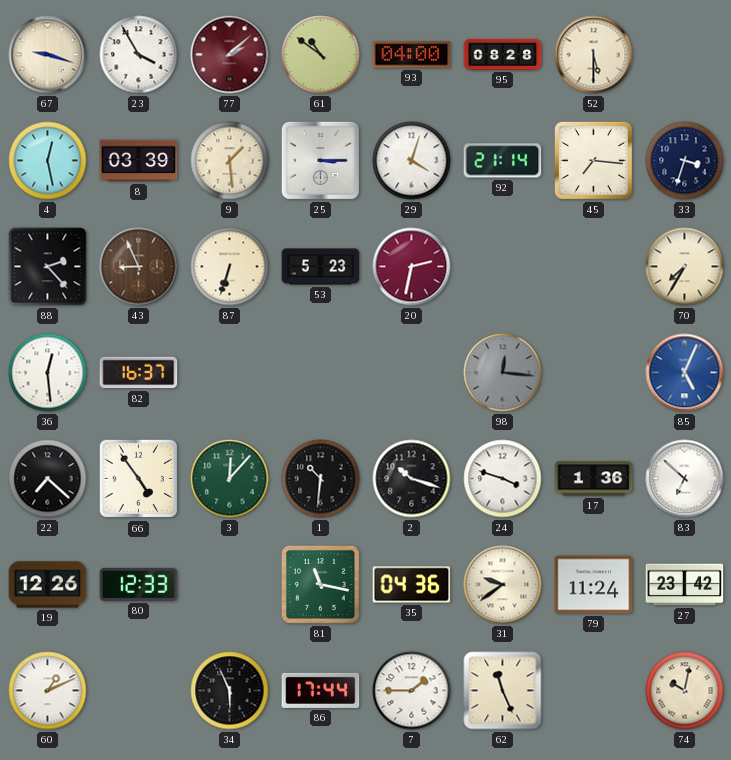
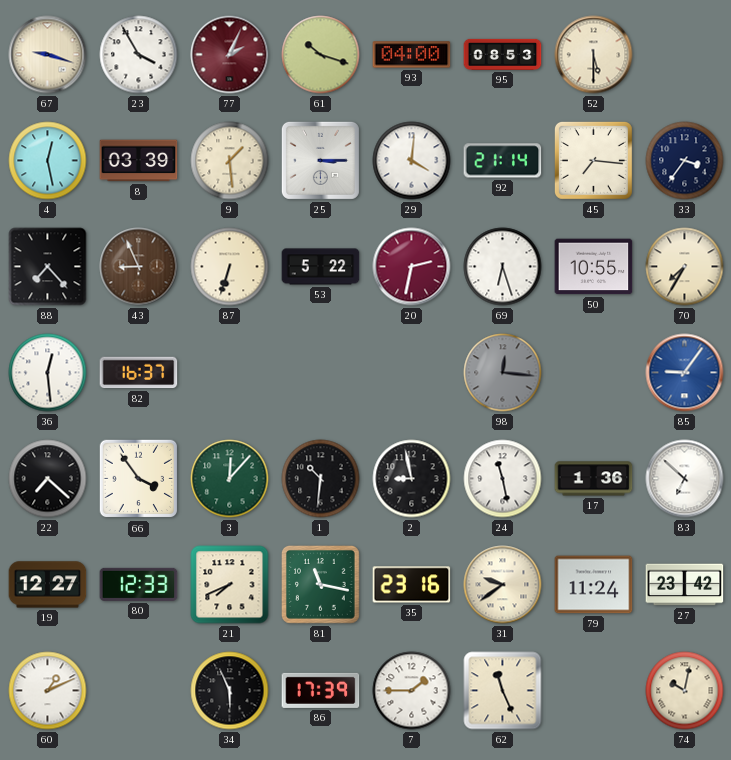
77: 2:08 -> 2:04 (230, 55)
61: 10:51 -> 10:18 (321, 55)
95: 08:28 -> 08:53 (503, 54)
29: 4:03 -> 4:01 (412, 161)
33: 3:33 -> 3:36 (685, 161)
88: 2:23 -> 7:23 (48, 267)
53: 5:23 -> 5:22 (321, 267)
69: none -> 6:27 (503, 267)
50: none -> 10:55 (594, 267)
85: 5:04 -> 9:06 (685, 373)
66: 4:54 -> 3:54 (139, 479)
2: 10:18 -> 8:58 (412, 479)
24: 3:48 -> 11:28 (503, 479)
19: 12:26 -> 12:27 (48, 585)
21: none -> 7:41 (230, 585)
35: 04:36 -> 23:16 (412, 585)
86: 17:44 -> 17:39 (321, 690)
